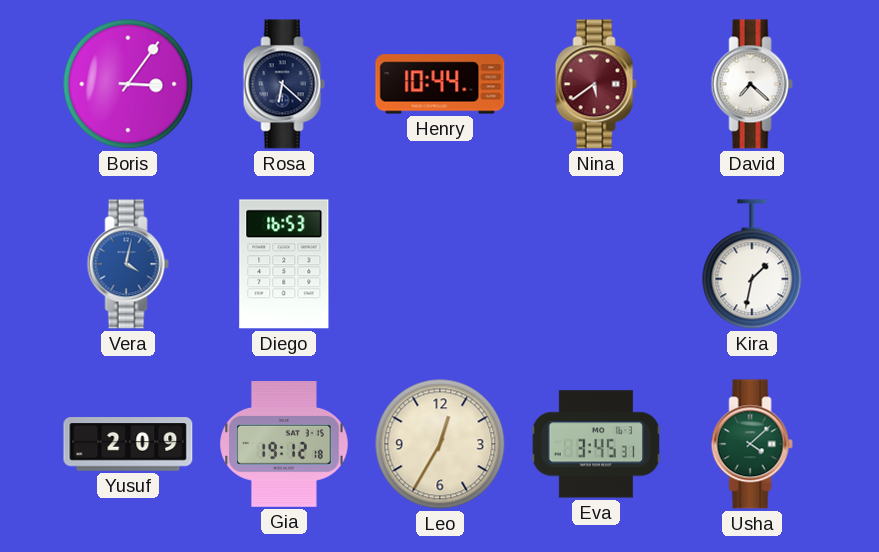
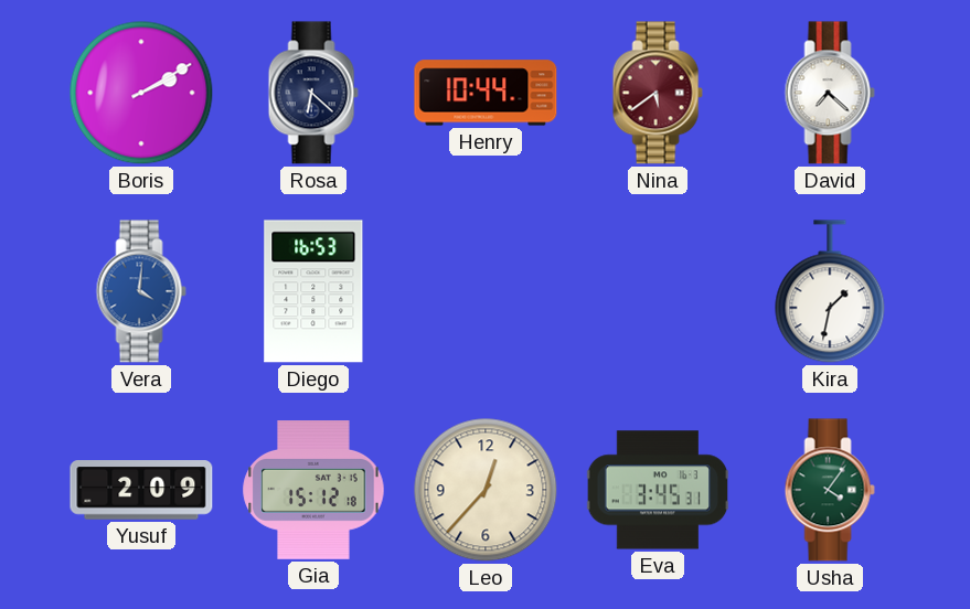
Boris: 3:06 -> 2:10 (141, 93)
Vera: 4:02 -> 4:01 (141, 291)
Gia: 19:12 -> 15:12 (313, 491)
Leo: 12:35 -> 12:37 (486, 490)
Usha: 4:08 -> 4:06 (830, 490)
